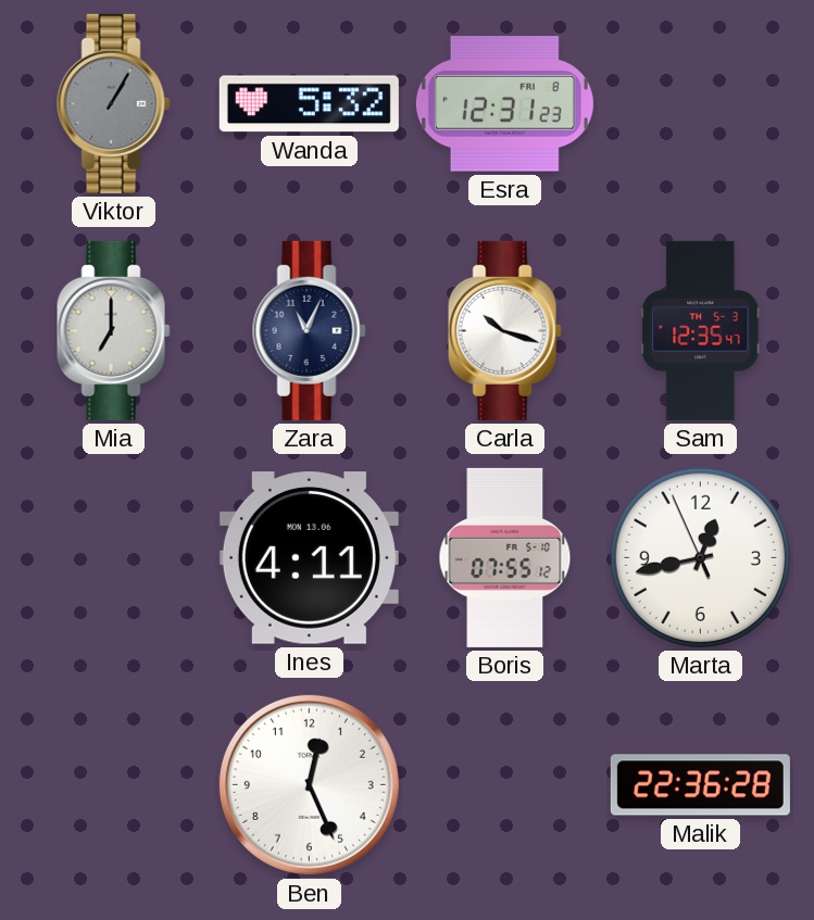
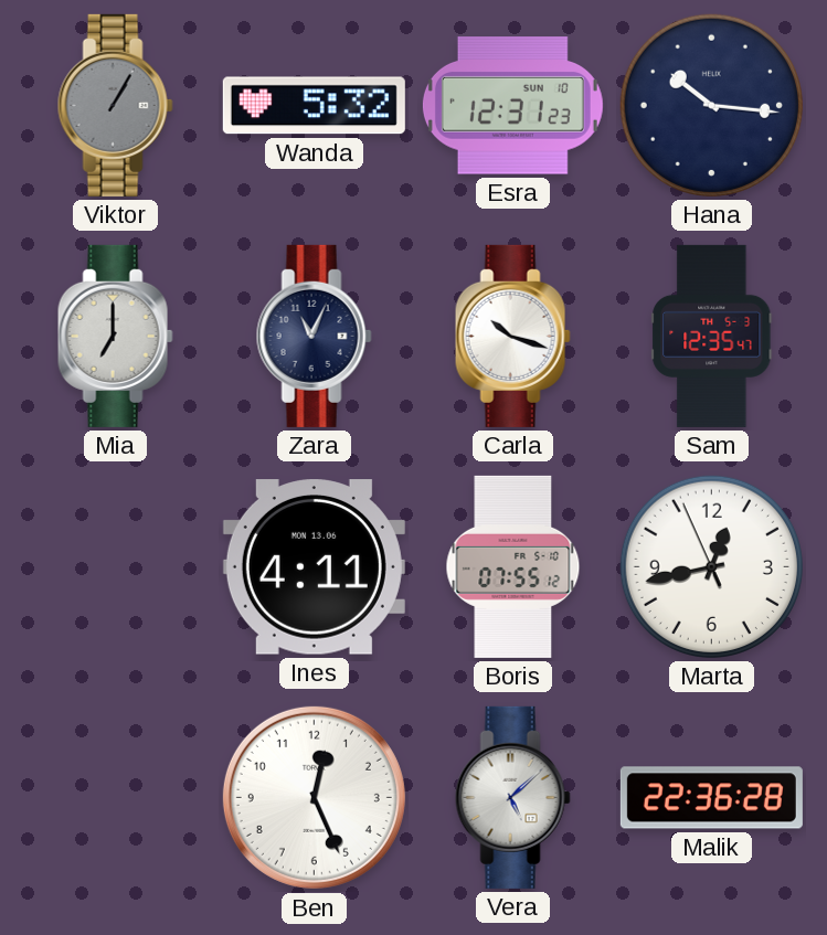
Esra date: FRI 8 -> SUN 10 (512, 106)
Hana: none -> 10:16 (711, 105)
Vera: none -> 5:08 (512, 797)
